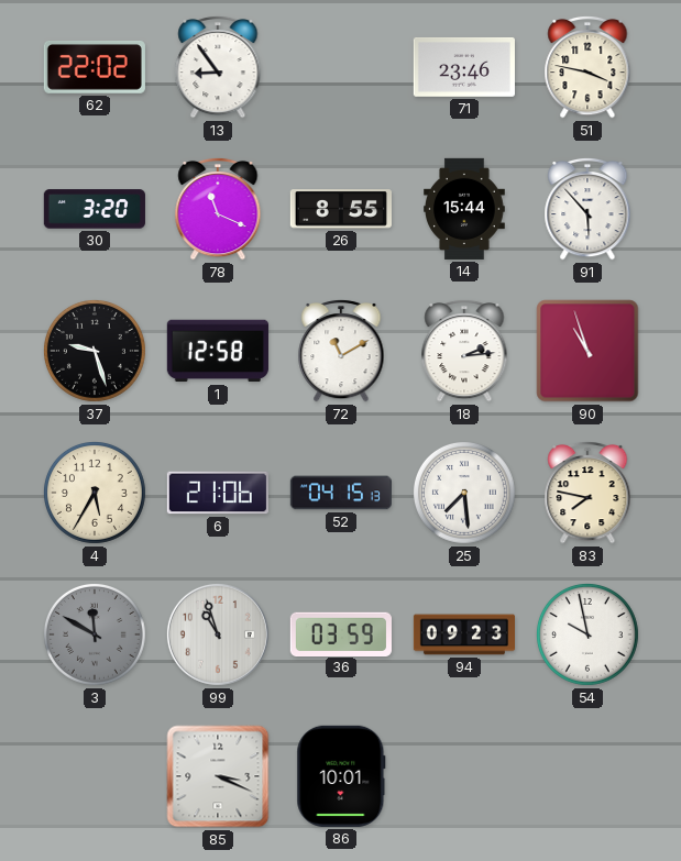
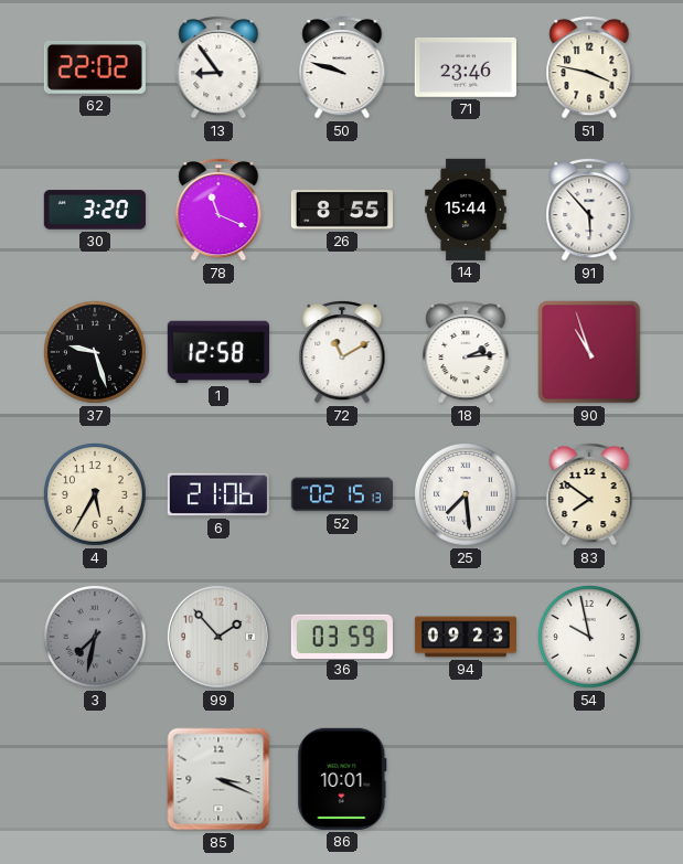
50: none -> 9:48 (342, 67)
52: 04:15 -> 02:15 (342, 494)
83: 7:47 -> 7:51 (589, 494)
3: 11:50 -> 7:32 (95, 637)
99: 10:57 -> 1:53 (218, 637)
